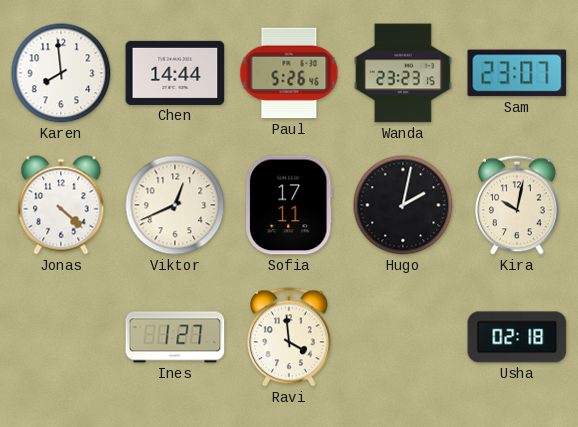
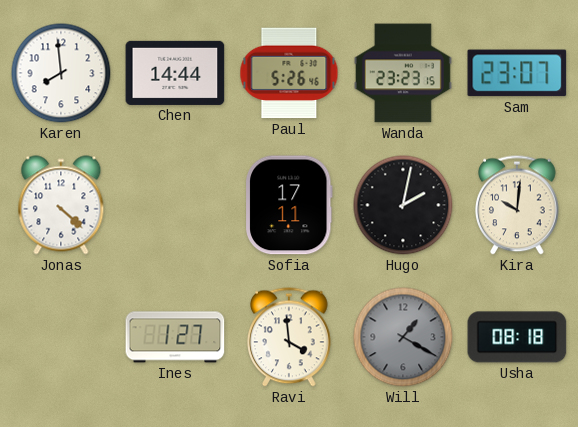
Viktor: 12:41 -> none (175, 205)
Kira: 10:02 -> 10:01 (518, 205)
Will: none -> 1:20 (403, 337)
Usha: 02:18 -> 08:18 (517, 337)
